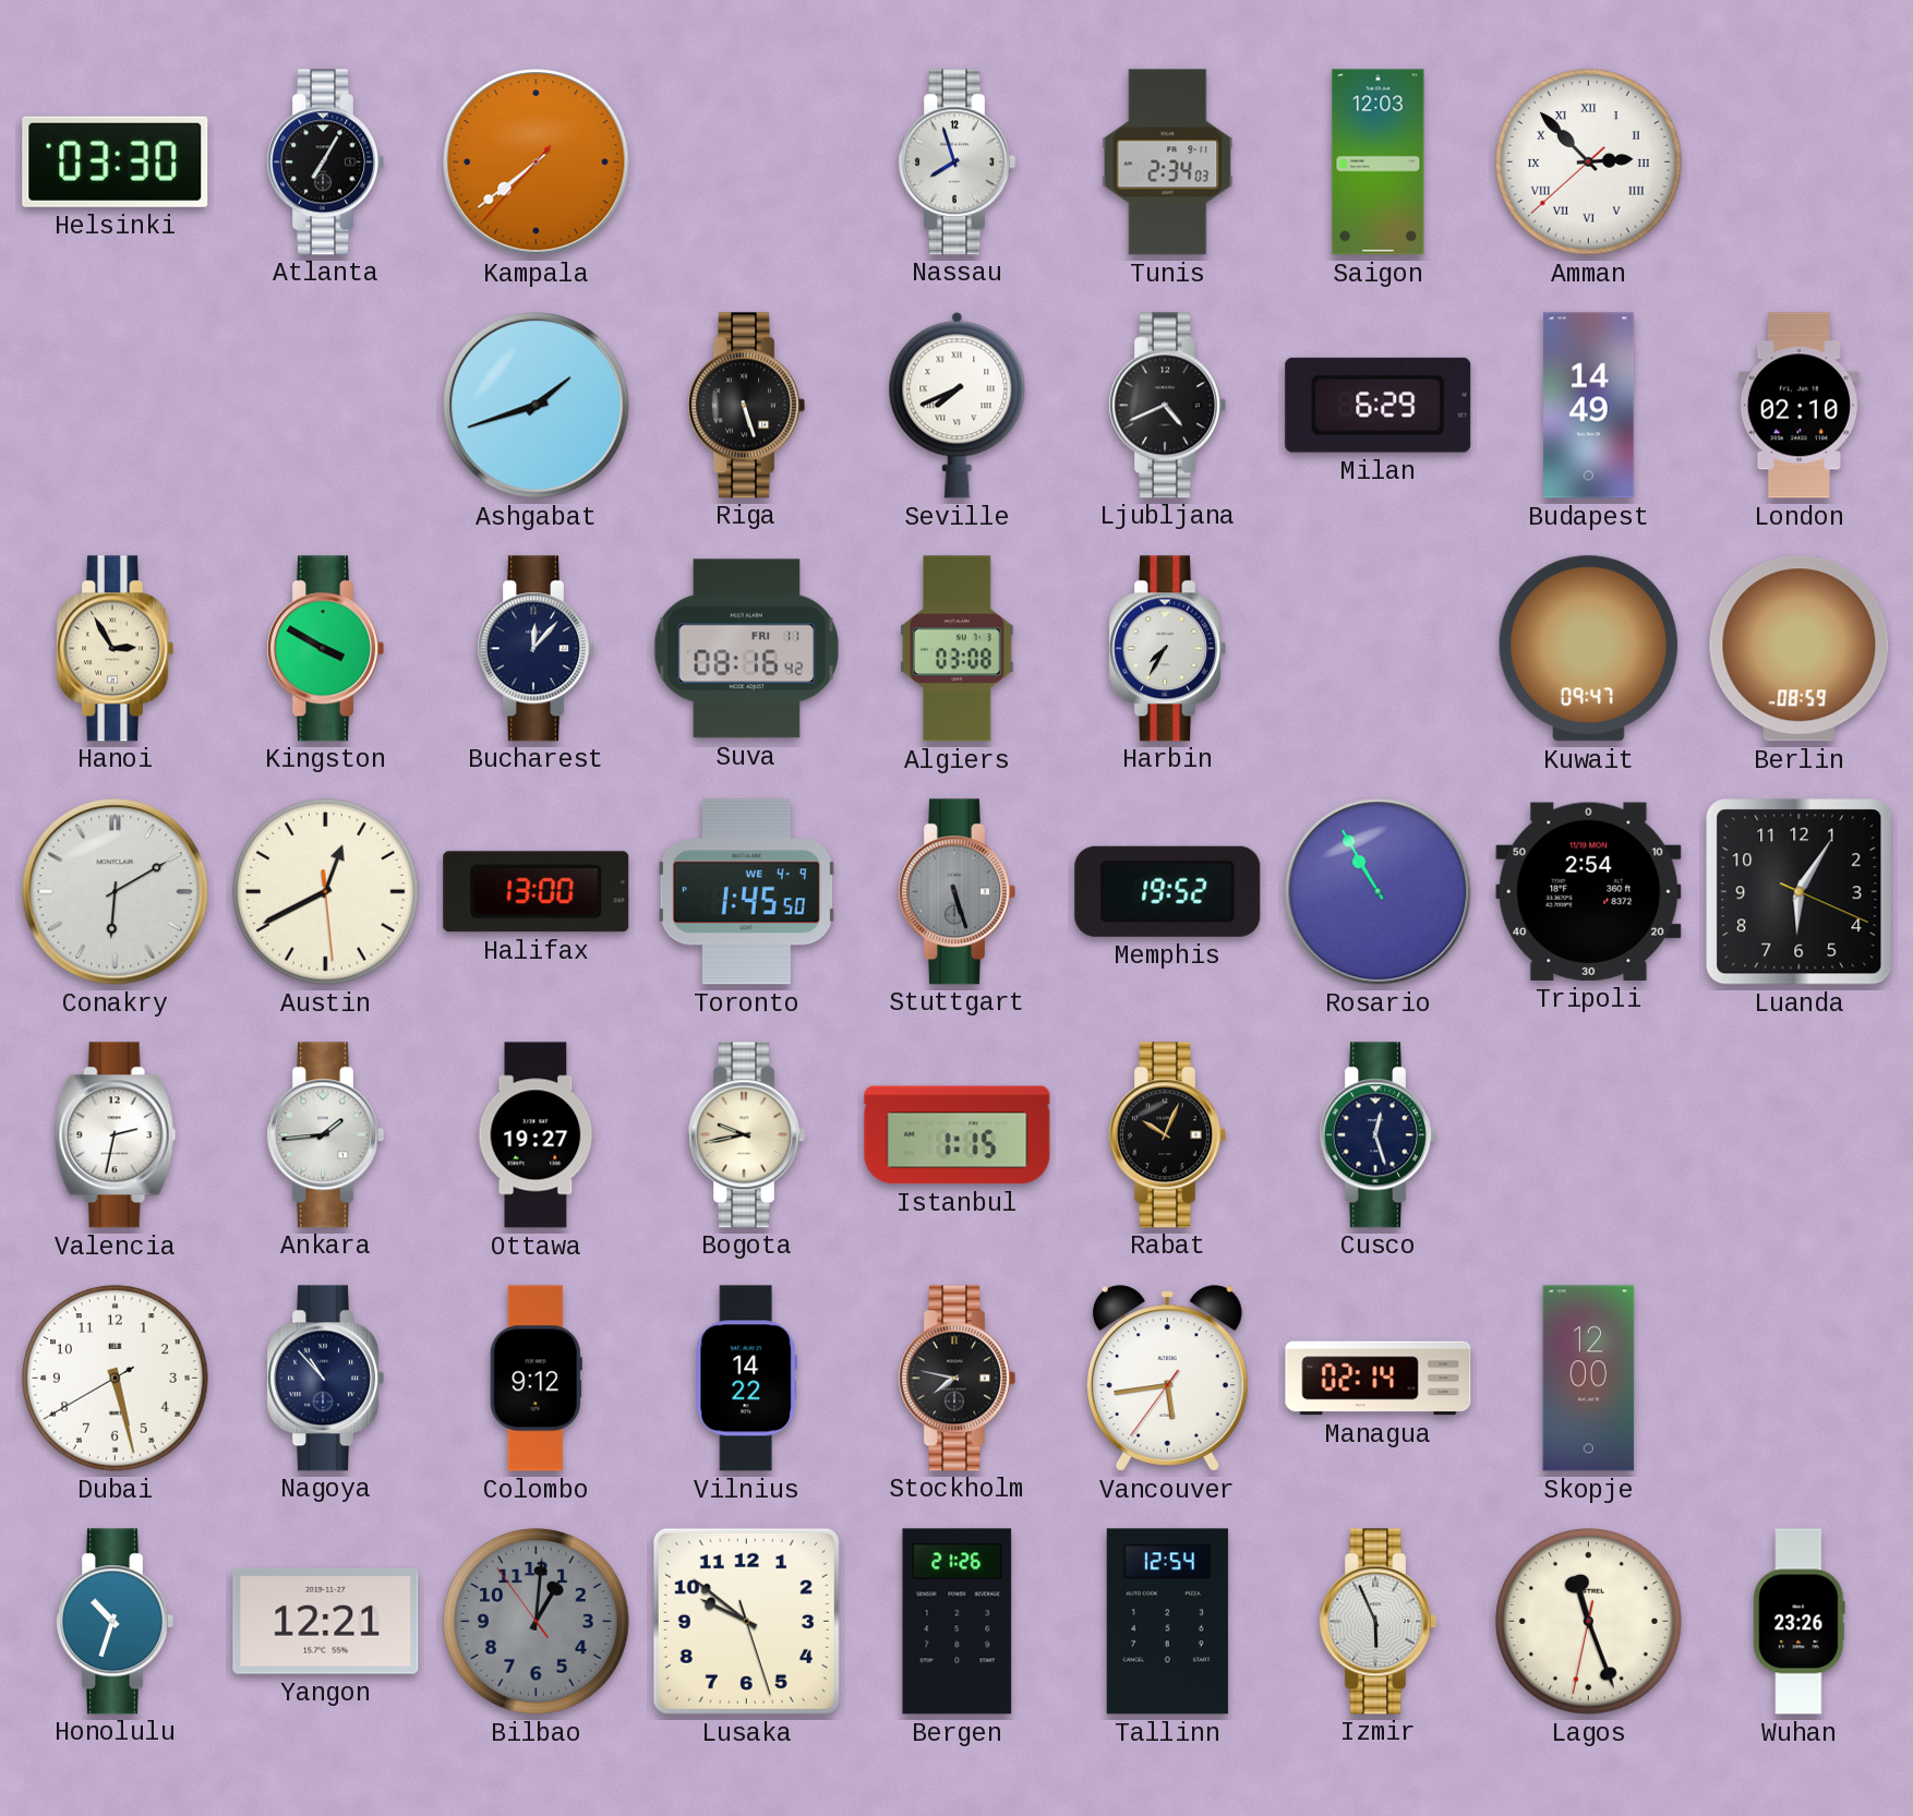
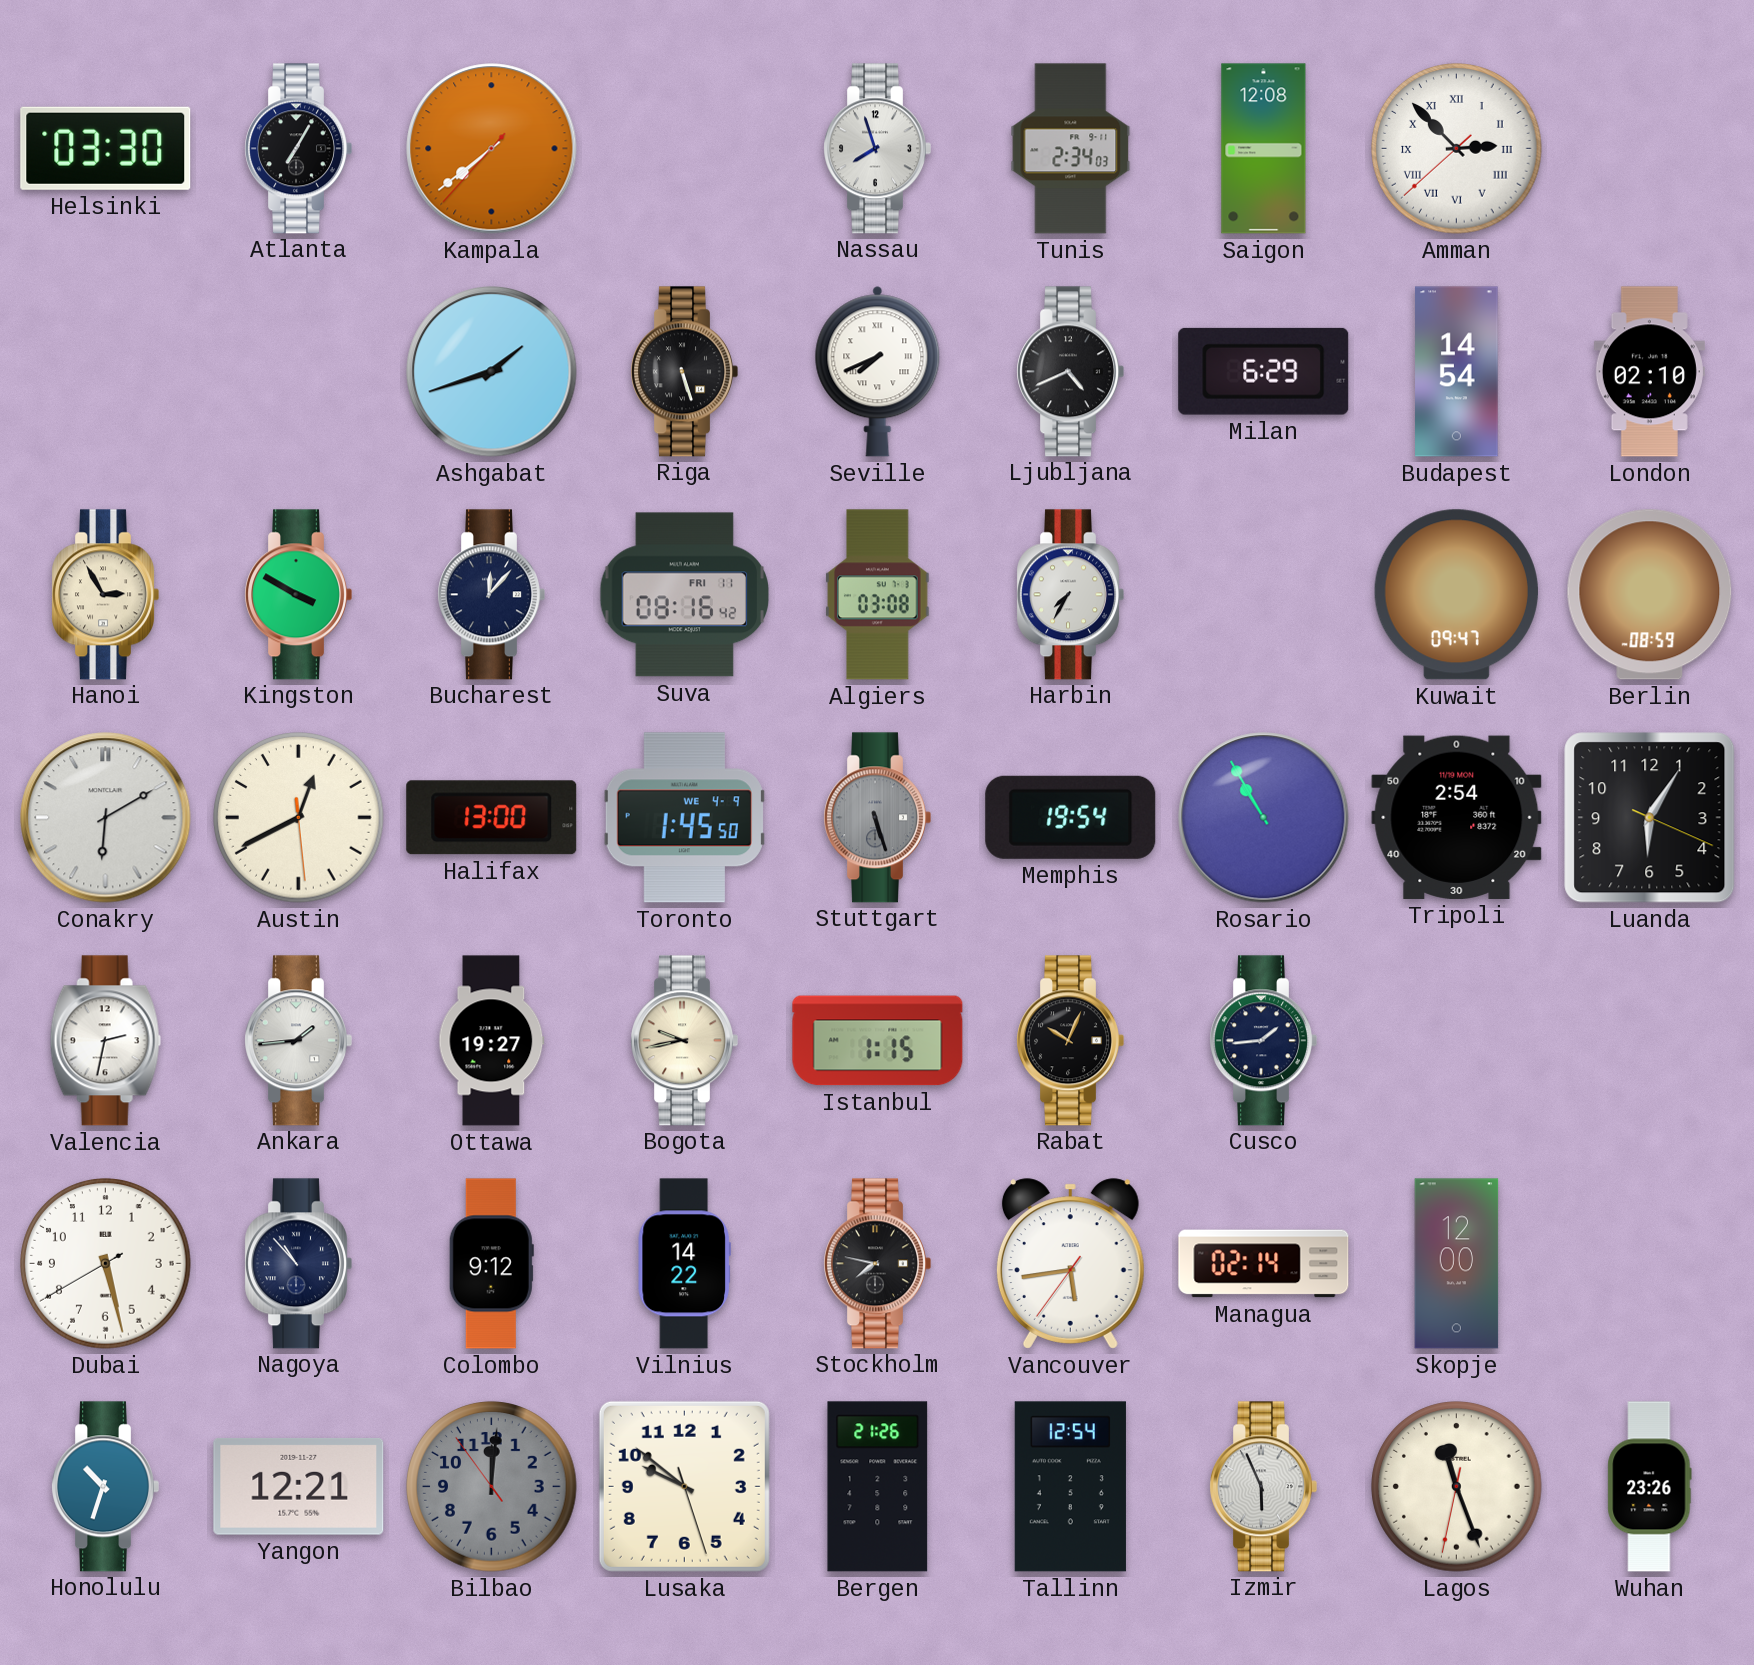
Saigon: 12:03 -> 12:08 (1264, 149)
Budapest: 14:49 -> 14:54 (1457, 372)
Memphis: 19:52 -> 19:54 (1071, 817)
Cusco: 12:27 -> 1:44 (1263, 1041)
Bilbao: 1:00 -> 12:00 (492, 1487)
